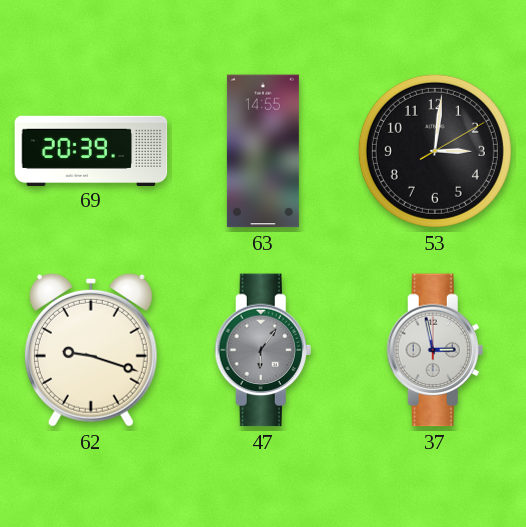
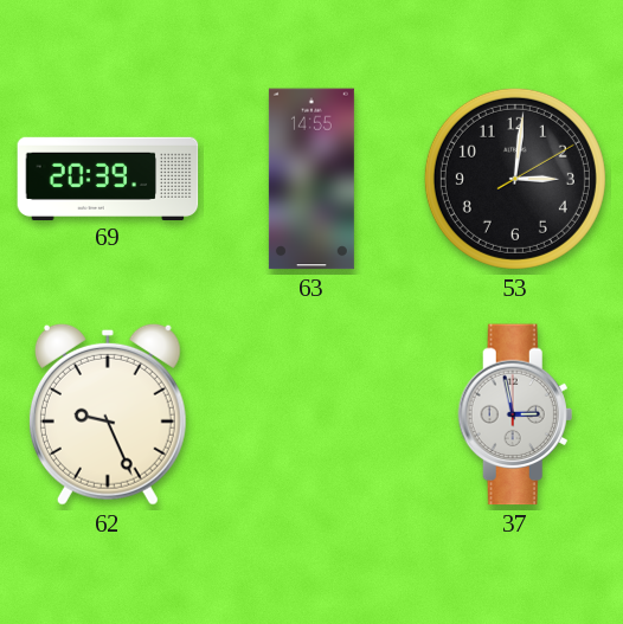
62: 9:18 -> 9:26 (108, 414)
47: 6:06 -> none (263, 350)
